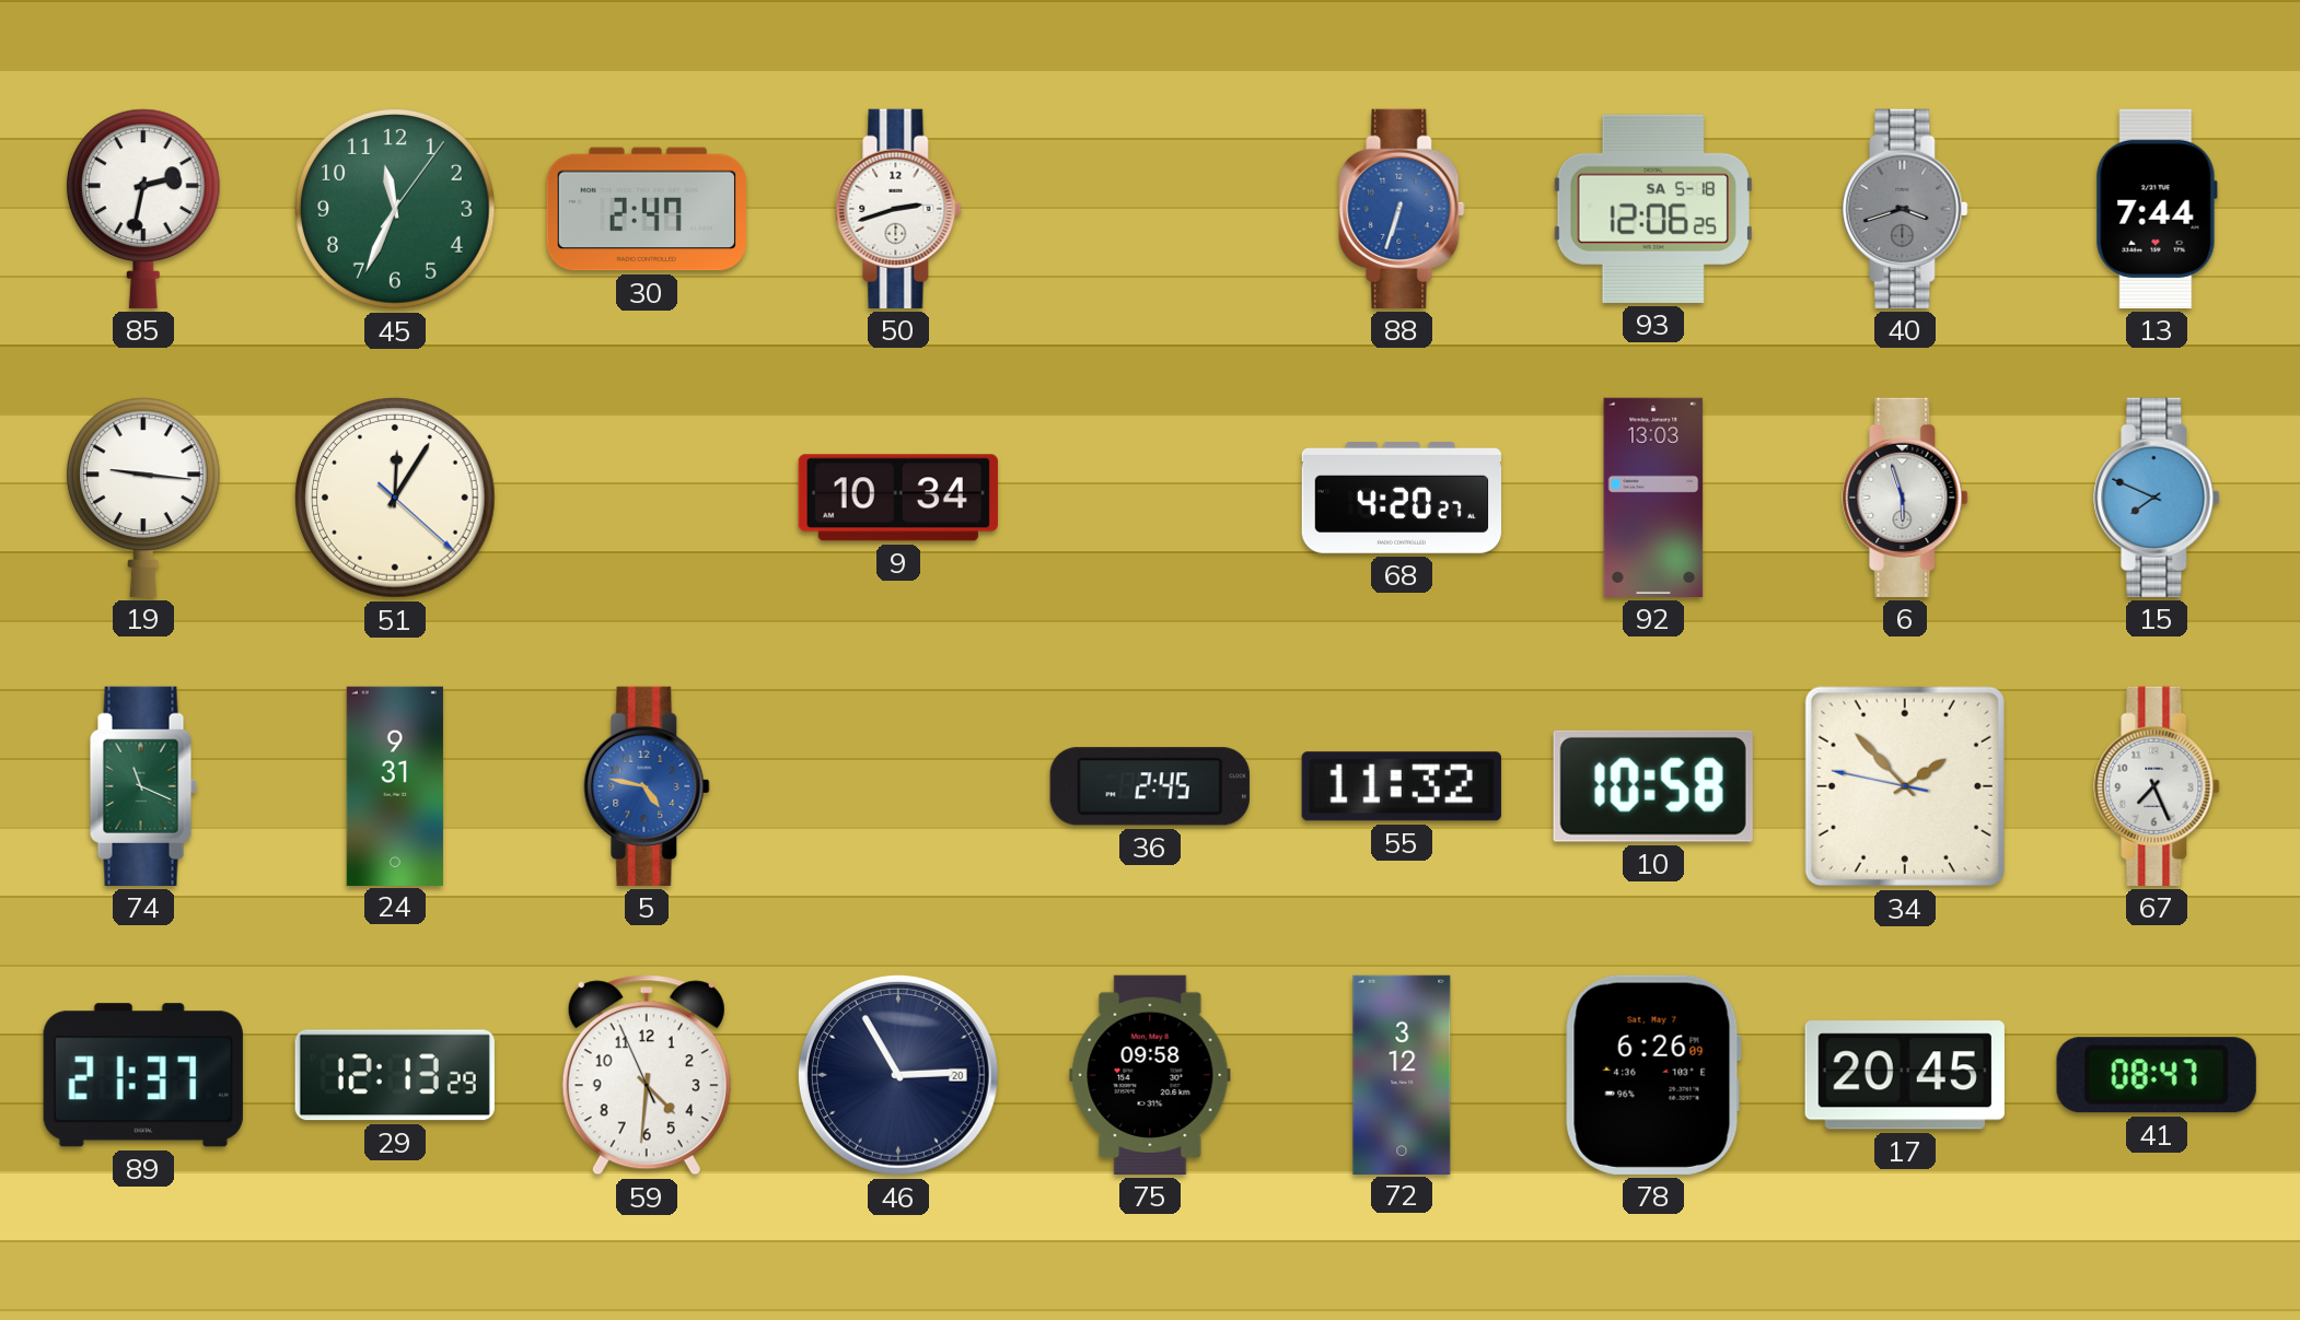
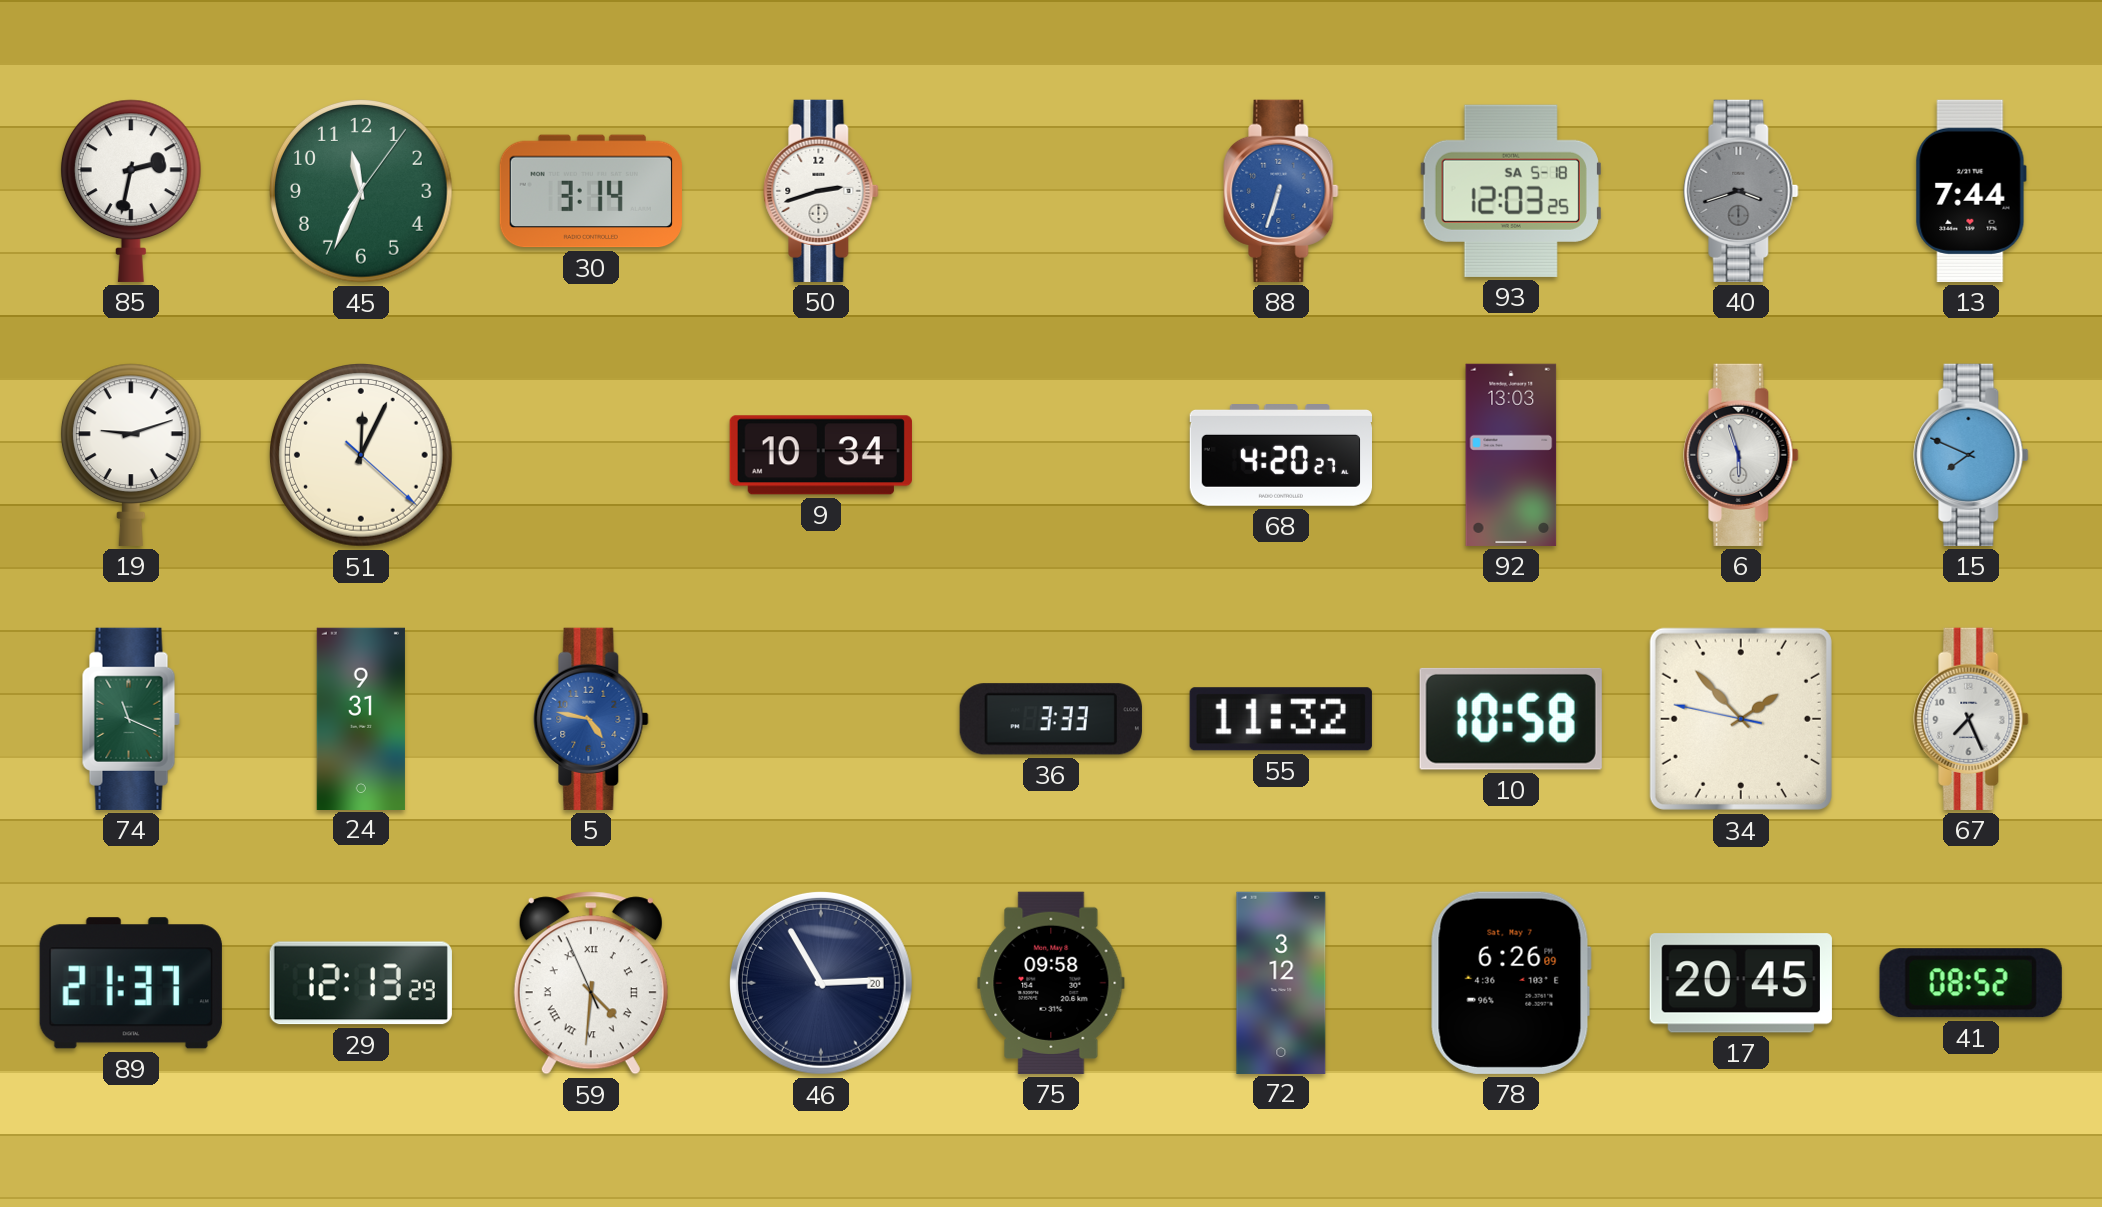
30: 2:47 -> 3:14 (591, 191)
93: 12:06 -> 12:03 (1511, 191)
19: 9:16 -> 9:12 (131, 455)
51: 12:05 -> 12:04 (362, 456)
36: 2:45 -> 3:33 (1051, 719)
59 numerals: Arabic -> Roman (591, 983)
41: 08:47 -> 08:52 (1971, 983)
